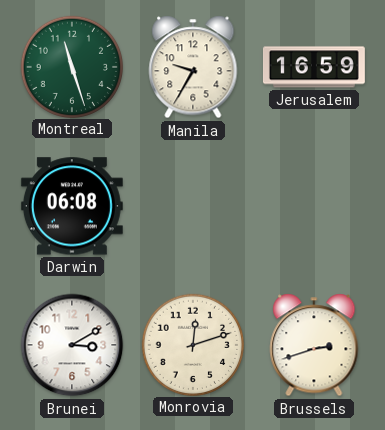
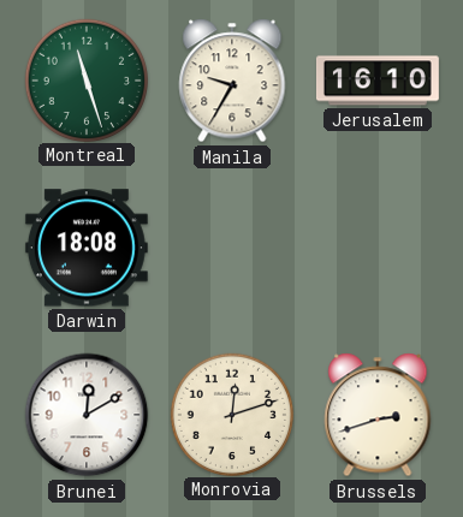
Jerusalem: 16:59 -> 16:10 (378, 81)
Darwin: 06:08 -> 18:08 (87, 248)
Brunei: 3:10 -> 12:10 (87, 415)
